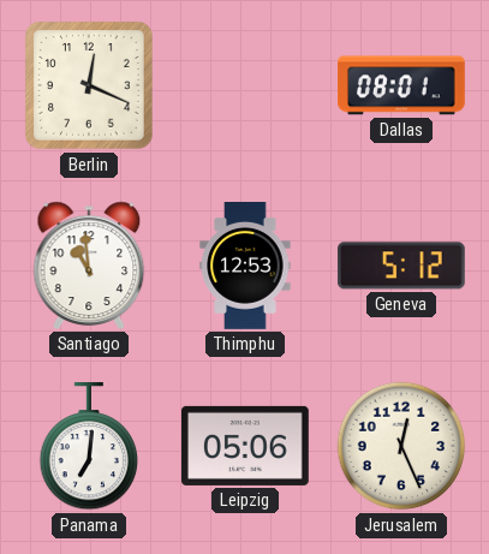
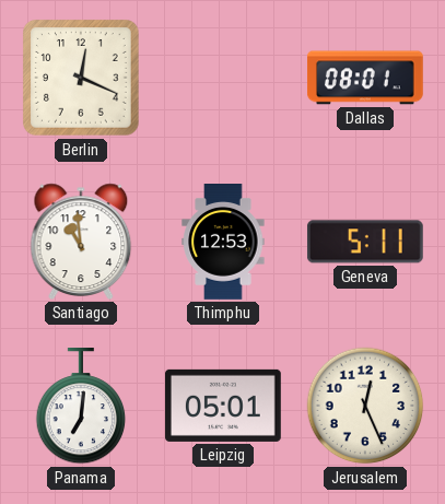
Geneva: 5:12 -> 5:11 (365, 242)
Leipzig: 05:06 -> 05:01 (224, 406)
